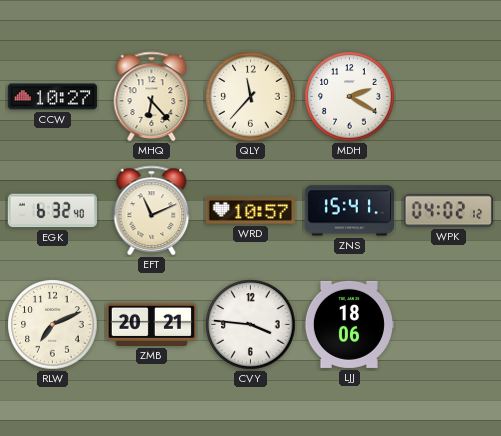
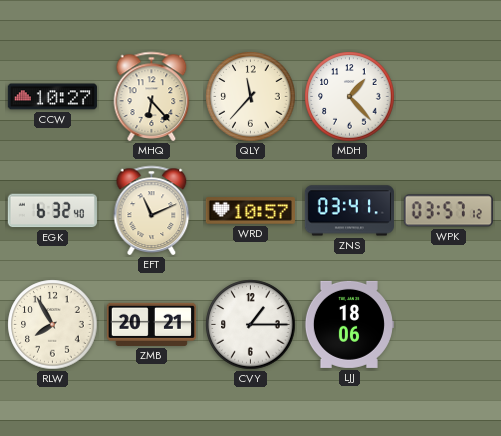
MDH: 2:20 -> 1:23 (350, 97)
ZNS: 15:41 -> 03:41 (349, 211)
WPK: 04:02 -> 03:57 (448, 211)
RLW: 7:11 -> 7:55 (53, 325)
CVY: 3:46 -> 1:15 (251, 325)
